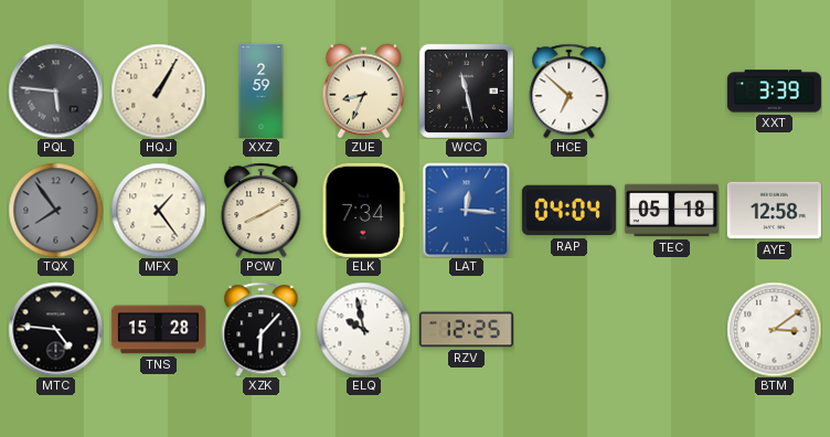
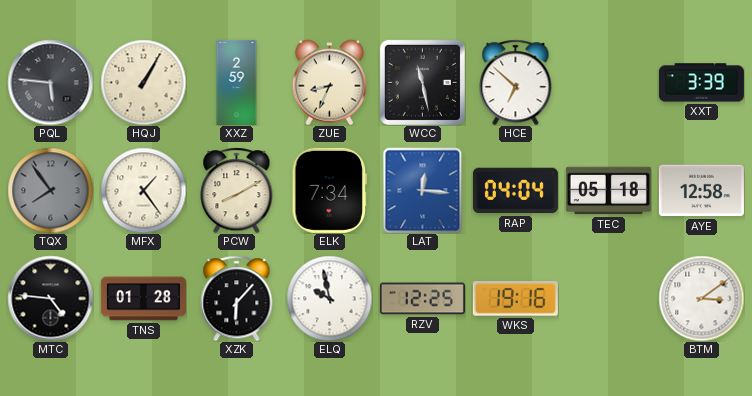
TNS: 15:28 -> 01:28 (143, 299)
WKS: none -> 19:16 (515, 299)
